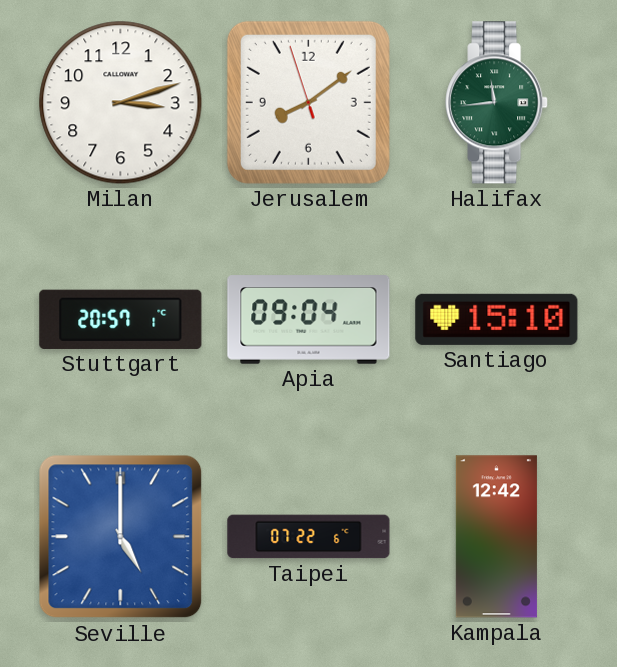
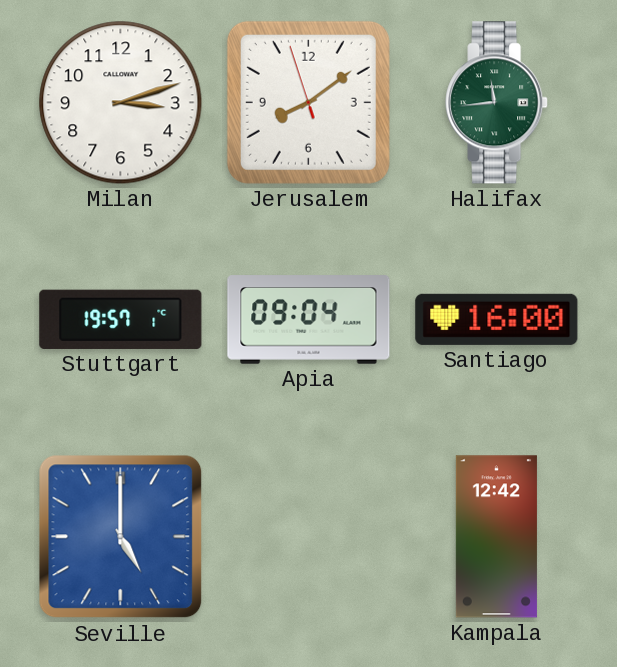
Stuttgart: 20:57 -> 19:57 (121, 319)
Santiago: 15:10 -> 16:00 (497, 319)
Taipei: 07:22 -> none (309, 537)
